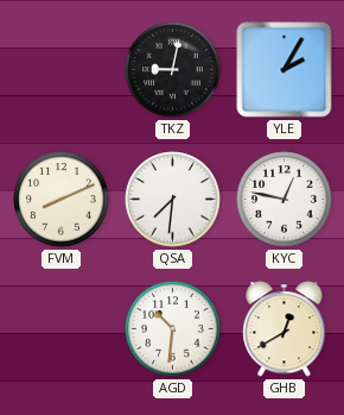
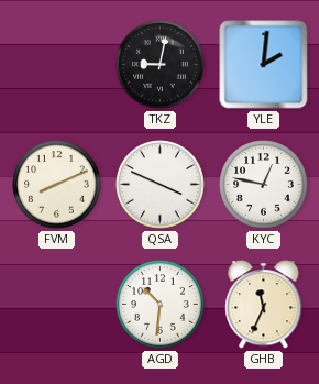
YLE: 2:05 -> 2:01 (264, 65)
QSA: 7:31 -> 3:49 (161, 185)
GHB: 12:40 -> 11:34 (264, 305)
